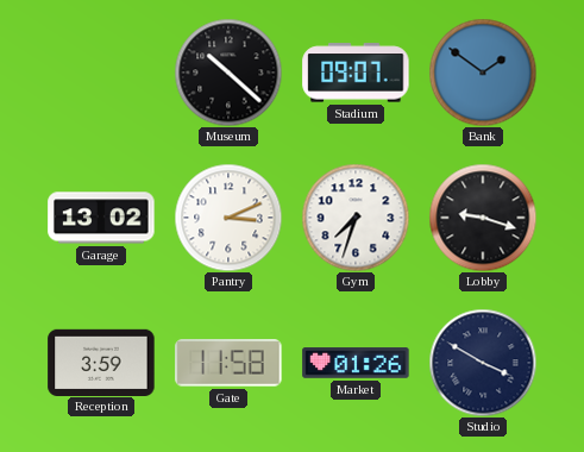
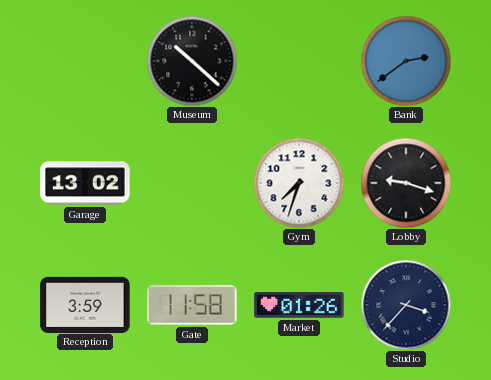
Stadium: 09:07 -> none (356, 73)
Bank: 1:51 -> 2:39 (406, 61)
Pantry: 3:11 -> none (228, 218)
Studio: 3:50 -> 3:37 (406, 305)
